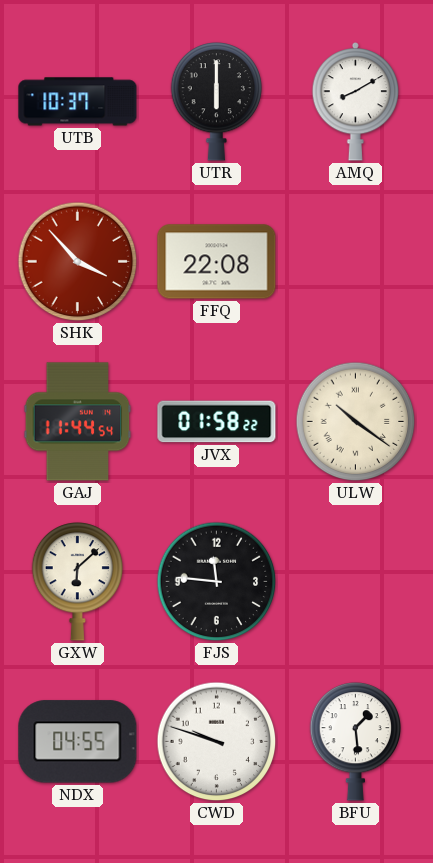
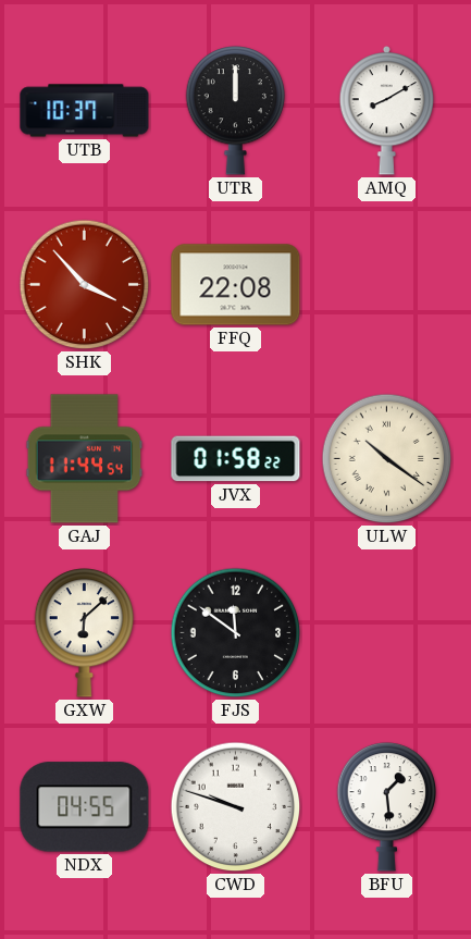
UTR: 6:00 -> 12:00 (236, 111)
FJS: 11:46 -> 11:51 (236, 633)
